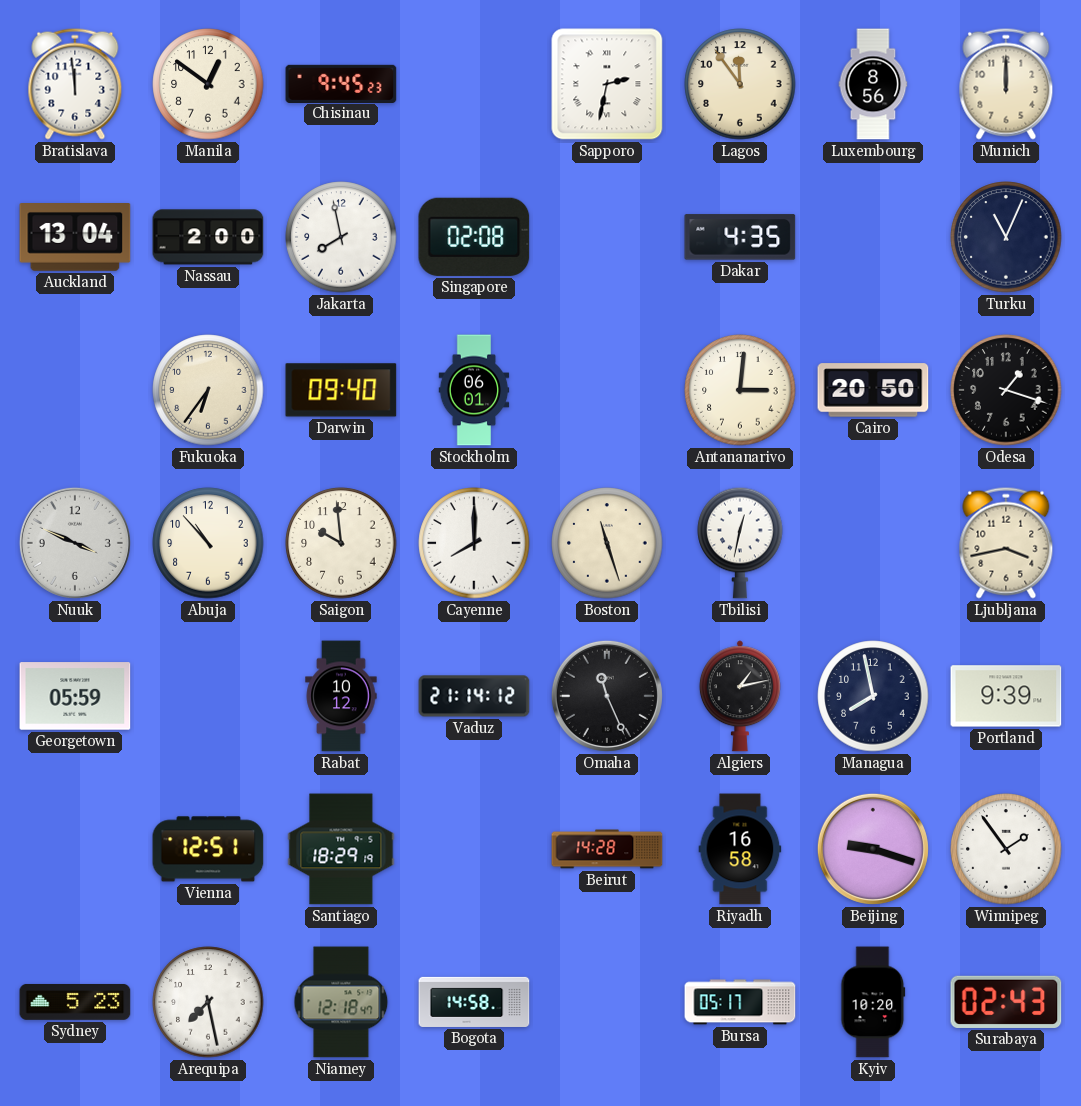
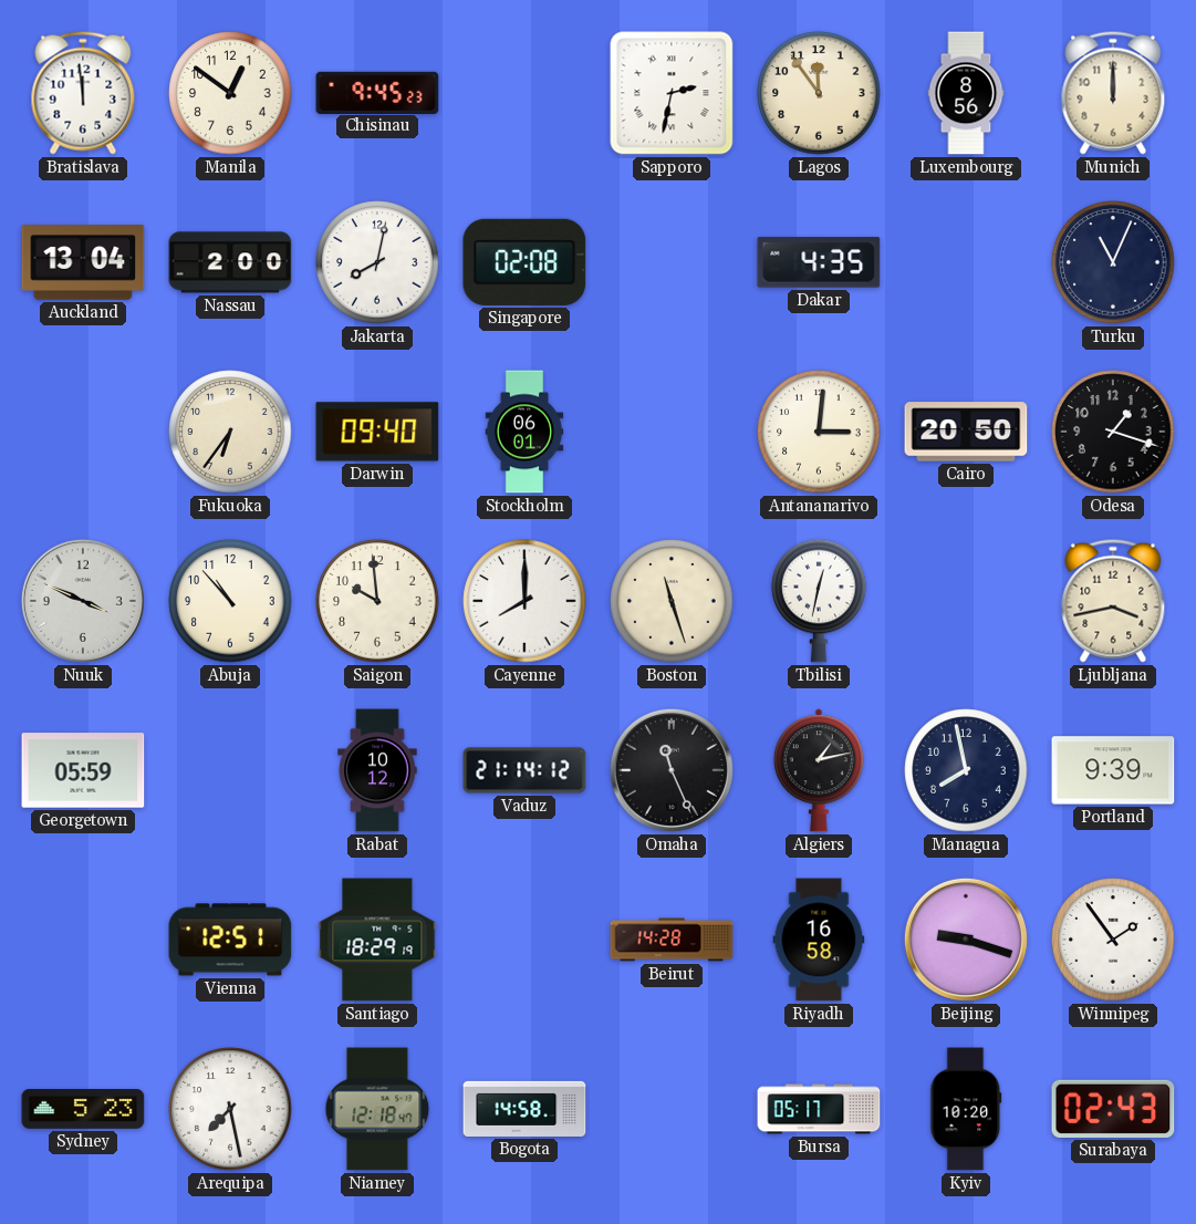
Jakarta: 7:58 -> 8:02 (377, 262)
